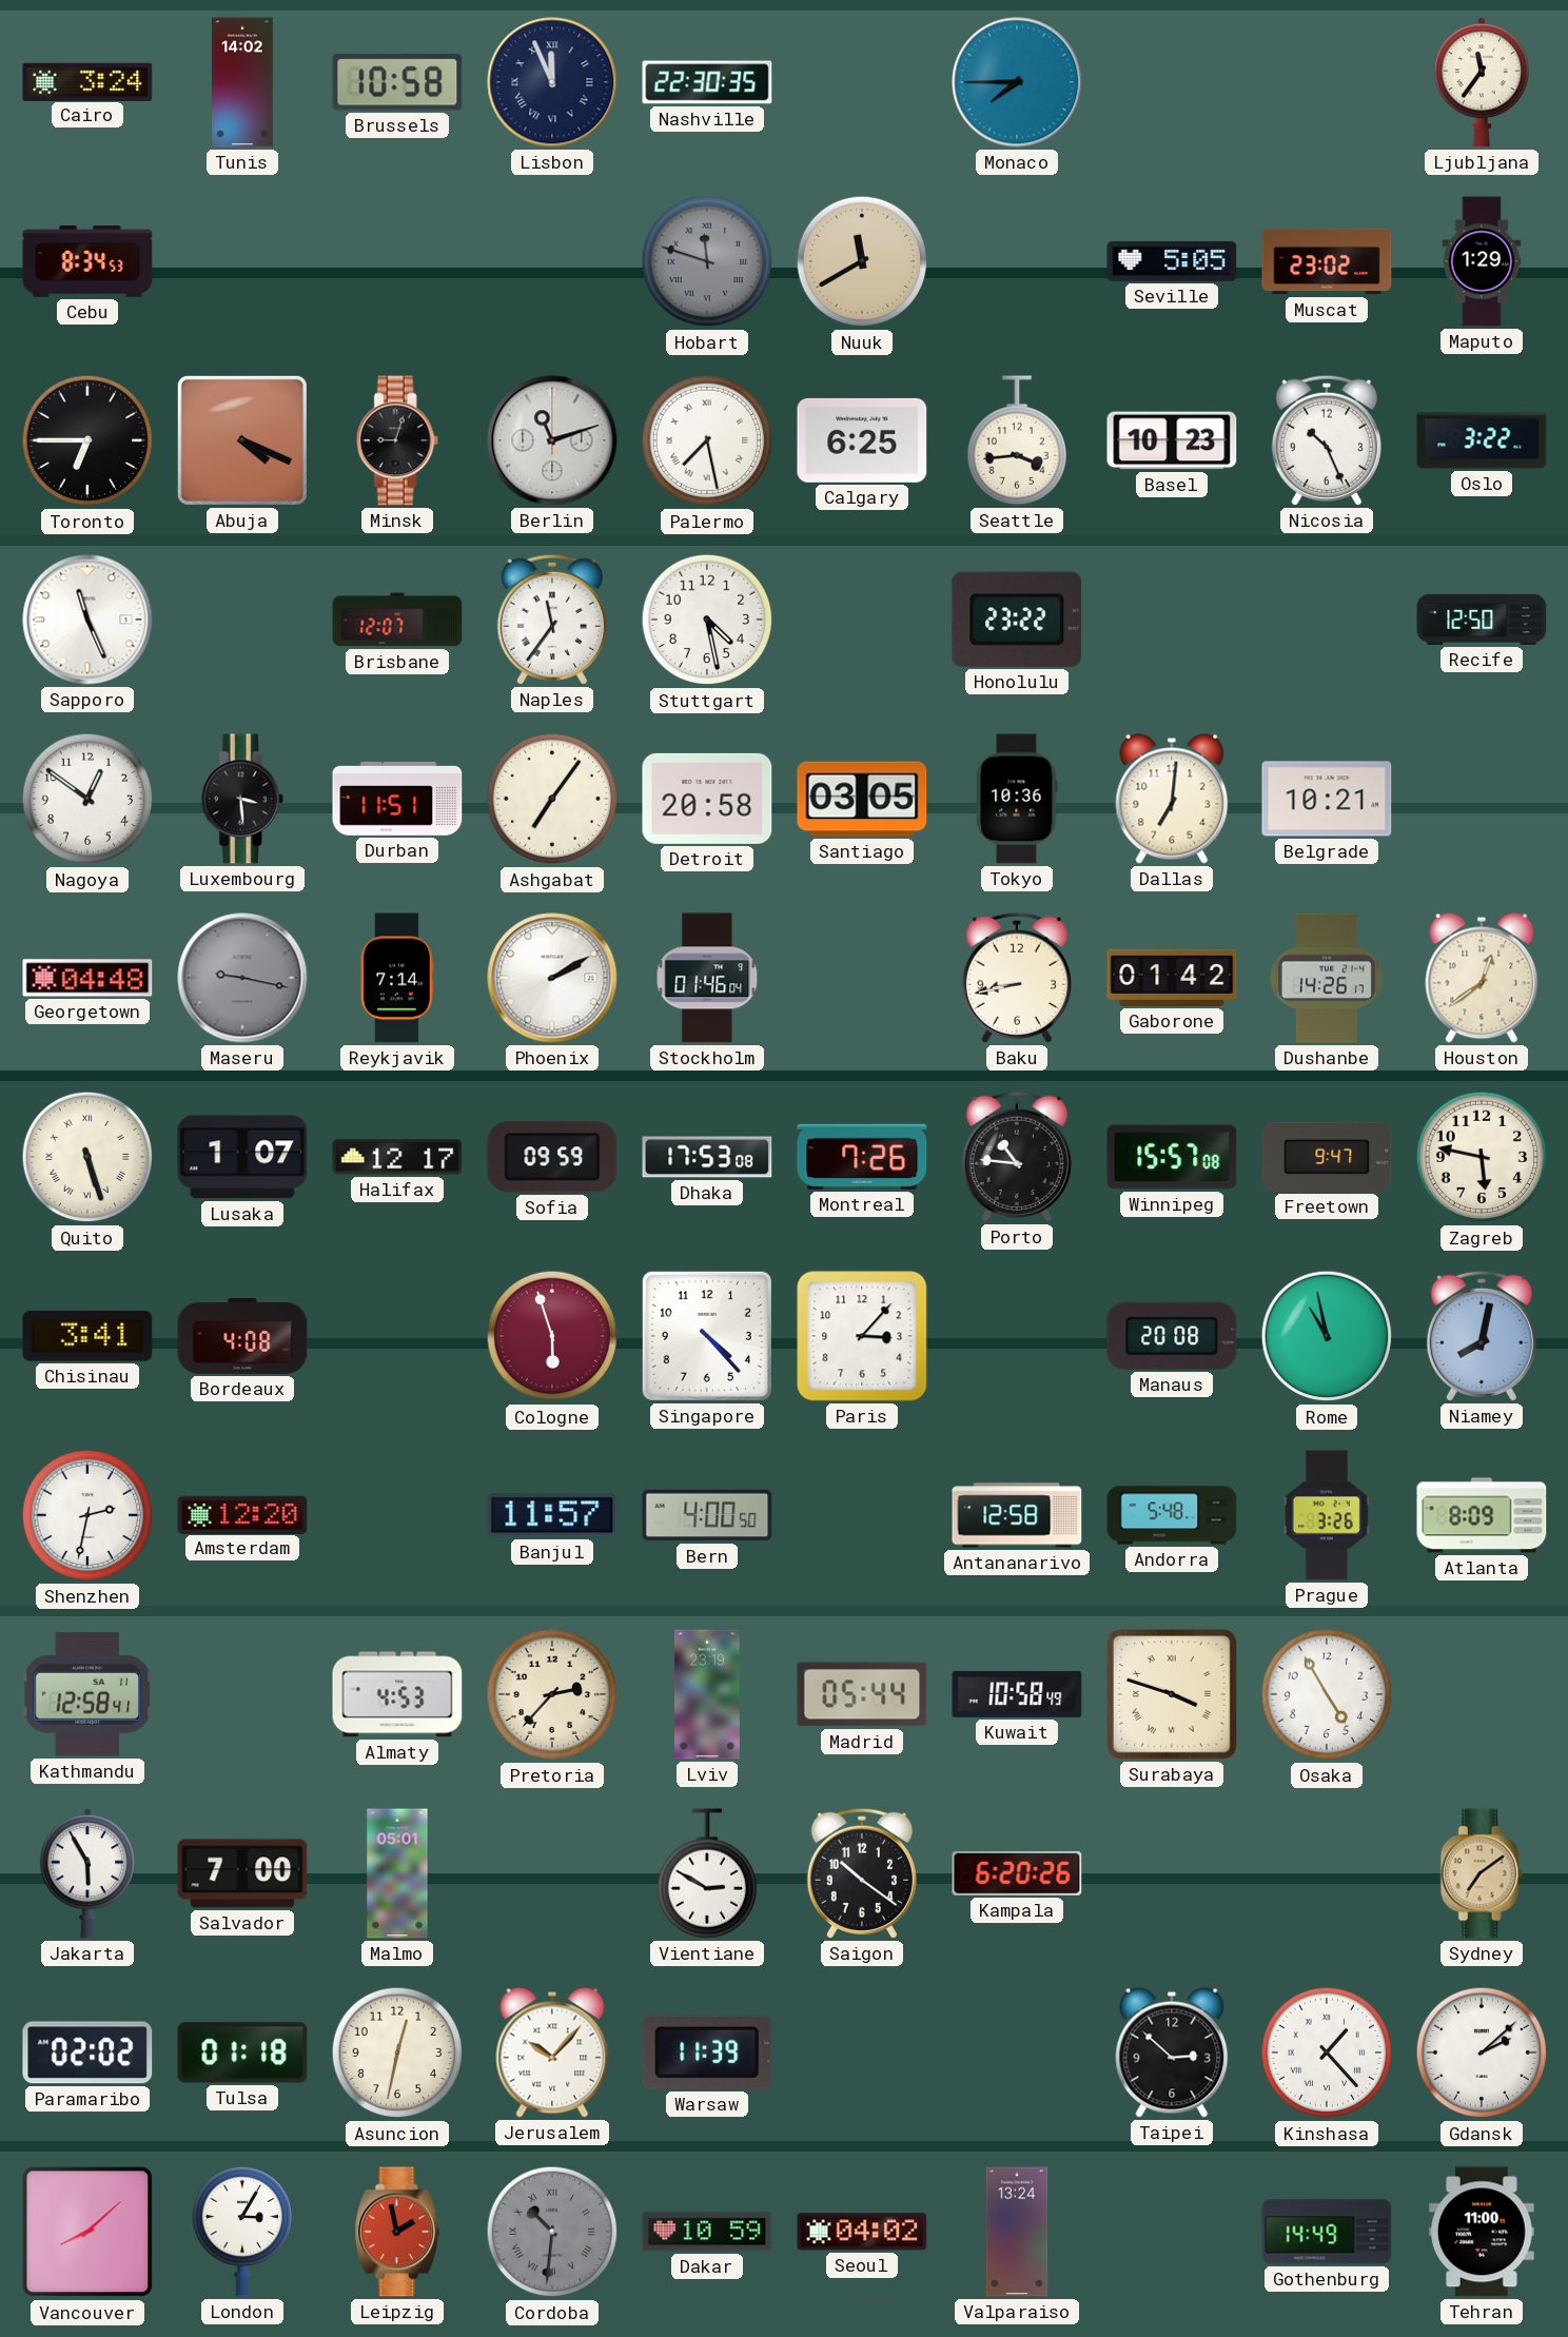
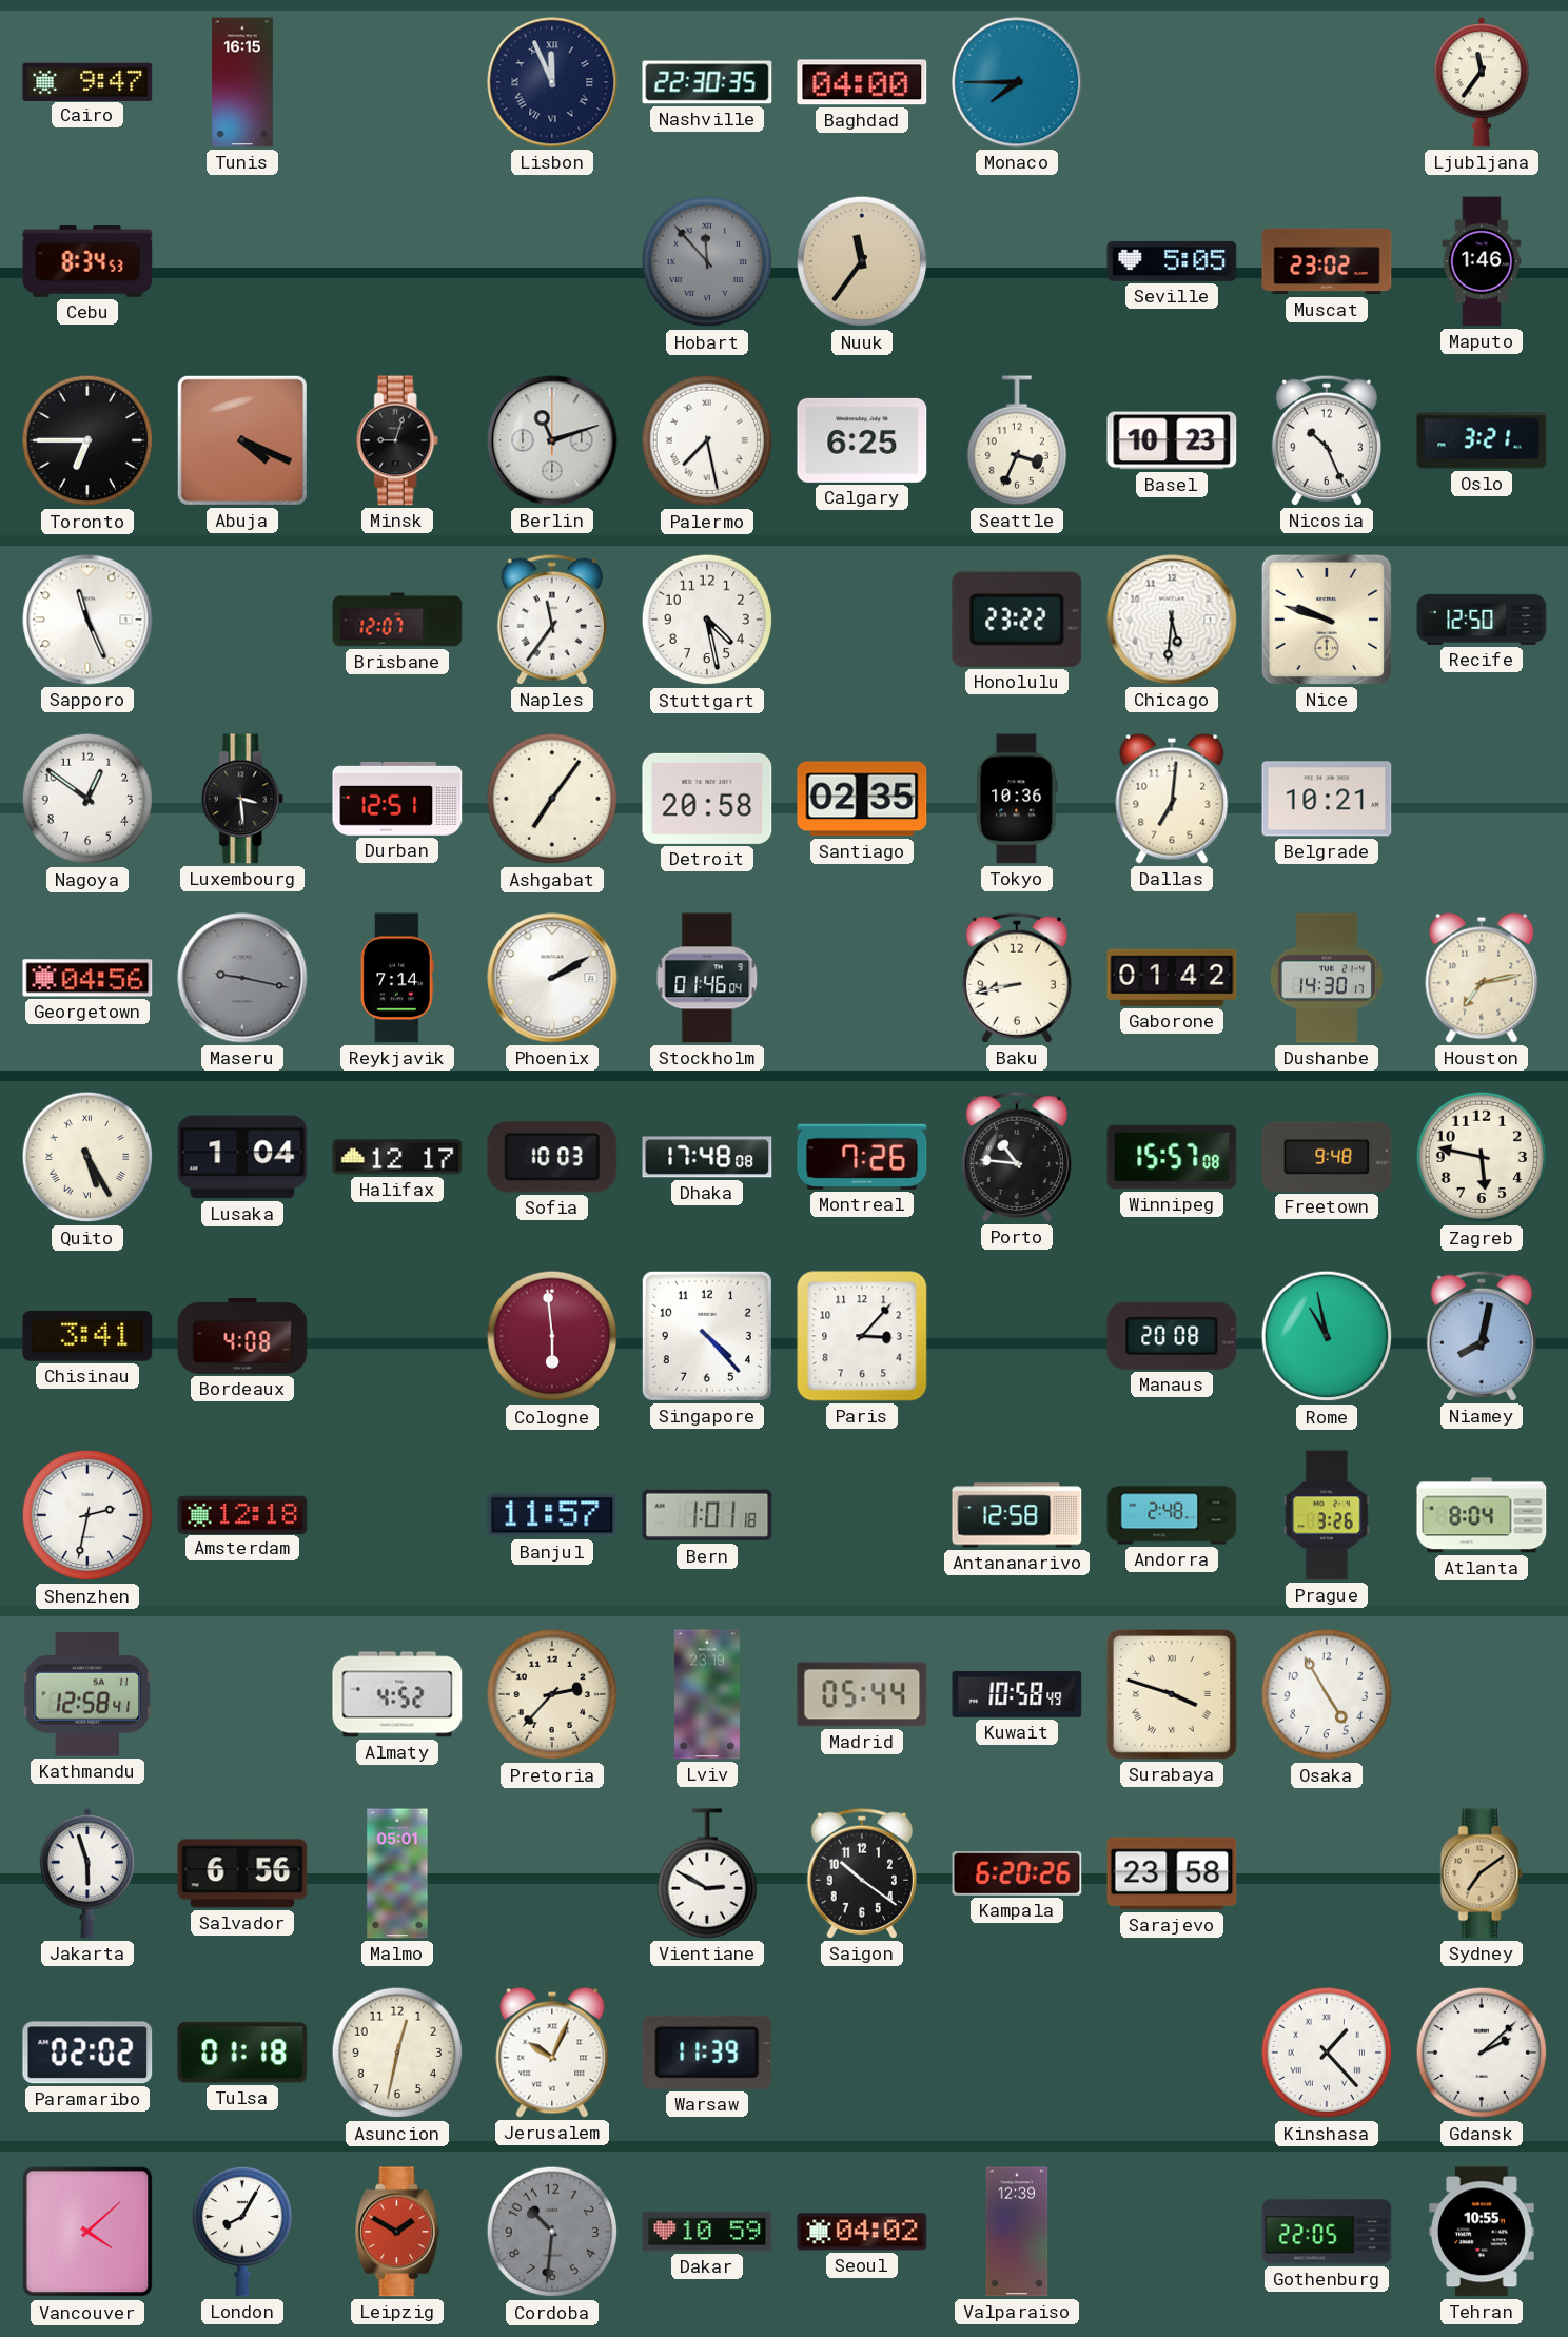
Cairo: 3:24 -> 9:47 (87, 81)
Tunis: 14:02 -> 16:15 (243, 82)
Brussels: 10:58 -> none (397, 82)
Baghdad: none -> 04:00 (862, 82)
Hobart: 11:48 -> 11:53 (707, 261)
Nuuk: 11:40 -> 11:36 (862, 261)
Maputo: 1:29 -> 1:46 (1482, 261)
Seattle: 3:44 -> 3:34 (1016, 440)
Oslo: 3:22 -> 3:21 (1482, 440)
Chicago: none -> 5:31 (1172, 620)
Nice: none -> 9:48 (1327, 620)
Durban: 11:51 -> 12:51 (397, 799)
Santiago: 03:05 -> 02:35 (862, 799)
Georgetown: 04:48 -> 04:56 (87, 978)
Dushanbe: 14:26 -> 14:30 (1327, 978)
Houston: 12:39 -> 7:13 (1482, 978)
Quito: 5:27 -> 5:25 (87, 1157)
Lusaka: 1:07 -> 1:04 (242, 1157)
Sofia: 09:59 -> 10:03 (552, 1157)
Dhaka: 17:53 -> 17:48 (707, 1157)
Freetown: 9:47 -> 9:48 (1327, 1157)
Cologne: 5:57 -> 5:59 (552, 1336)
Amsterdam: 12:20 -> 12:18 (242, 1514)
Bern: 4:00 -> 1:01 (707, 1515)
Andorra: 5:48 -> 2:48 (1172, 1515)
Atlanta: 8:09 -> 8:04 (1482, 1515)
Almaty: 4:53 -> 4:52 (397, 1694)
Jakarta: 5:55 -> 5:57 (87, 1873)
Salvador: 7:00 -> 6:56 (242, 1873)
Sarajevo: none -> 23:58 (1172, 1873)
Jerusalem: 10:07 -> 10:04 (552, 2053)
Taipei: 2:52 -> none (1172, 2053)
Vancouver: 8:08 -> 4:08 (87, 2232)
London: 3:05 -> 8:05 (241, 2232)
Leipzig: 1:58 -> 1:50 (398, 2232)
Cordoba numerals: Roman -> Arabic (552, 2232)
Valparaiso: 13:24 -> 12:39 (1017, 2232)
Gothenburg: 14:49 -> 22:05 (1327, 2232)
Tehran: 11:00 -> 10:55 (1482, 2232)
